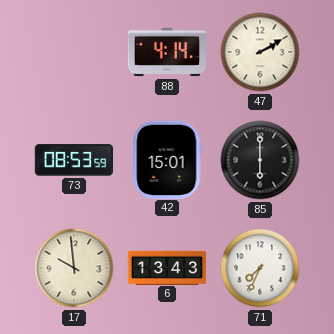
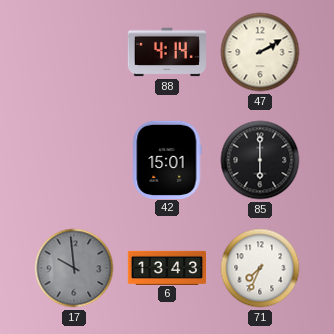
73: 08:53 -> none (73, 160)
17 dial: cream -> grey (74, 268)
